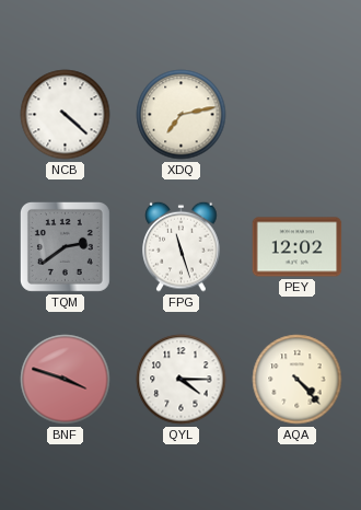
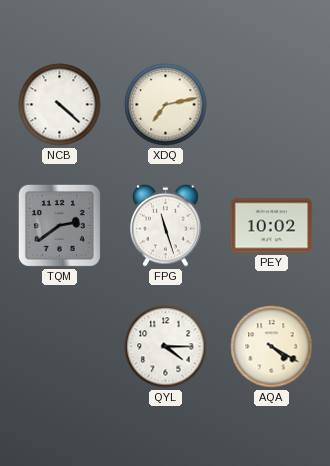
PEY: 12:02 -> 10:02 (272, 226)
BNF: 3:48 -> none (66, 380)
AQA: 4:23 -> 4:20 (272, 347)
